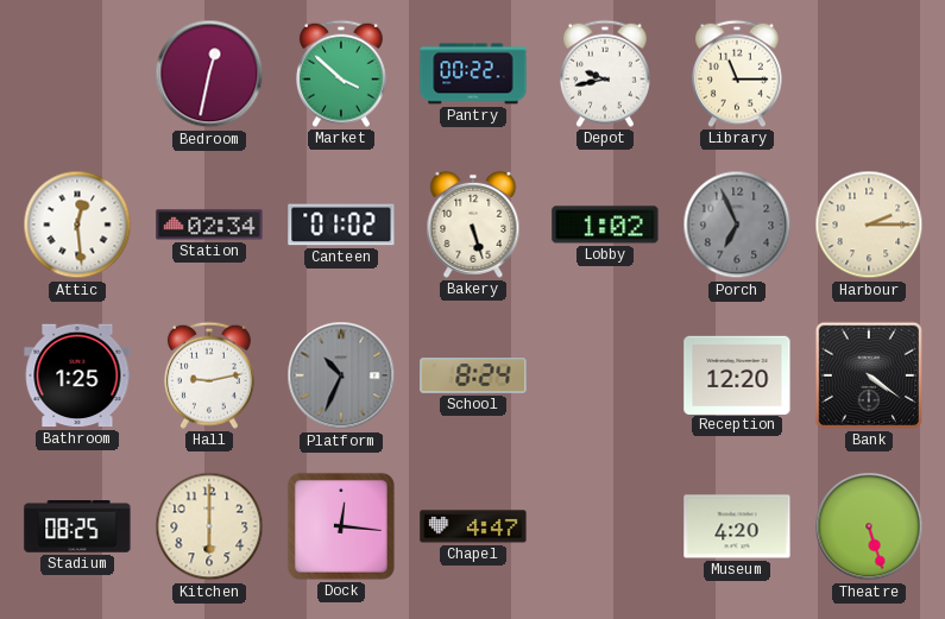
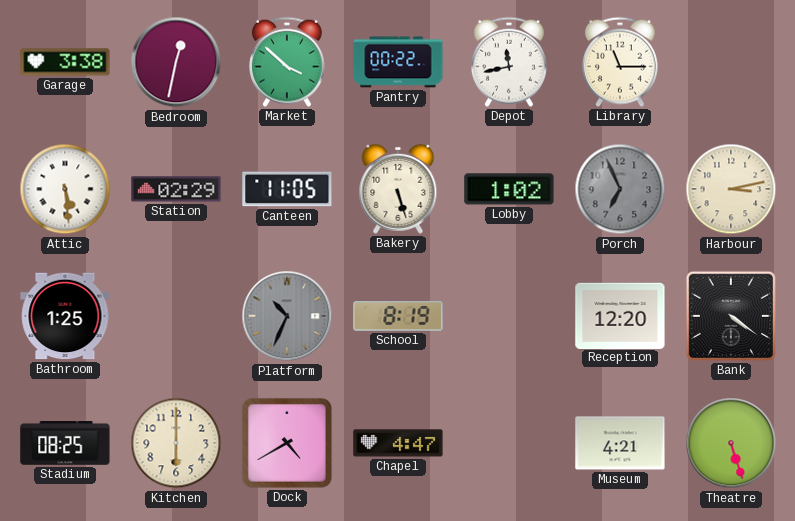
Garage: none -> 3:38 (65, 62)
Depot: 9:43 -> 11:43 (509, 62)
Attic: 12:29 -> 5:29 (65, 189)
Station: 02:34 -> 02:29 (176, 189)
Canteen: 01:02 -> 11:05 (287, 189)
Harbour: 2:15 -> 3:13 (731, 189)
Hall: 9:13 -> none (209, 375)
School: 8:24 -> 8:19 (398, 316)
Dock: 12:16 -> 4:40 (287, 443)
Museum: 4:20 -> 4:21 (620, 443)
